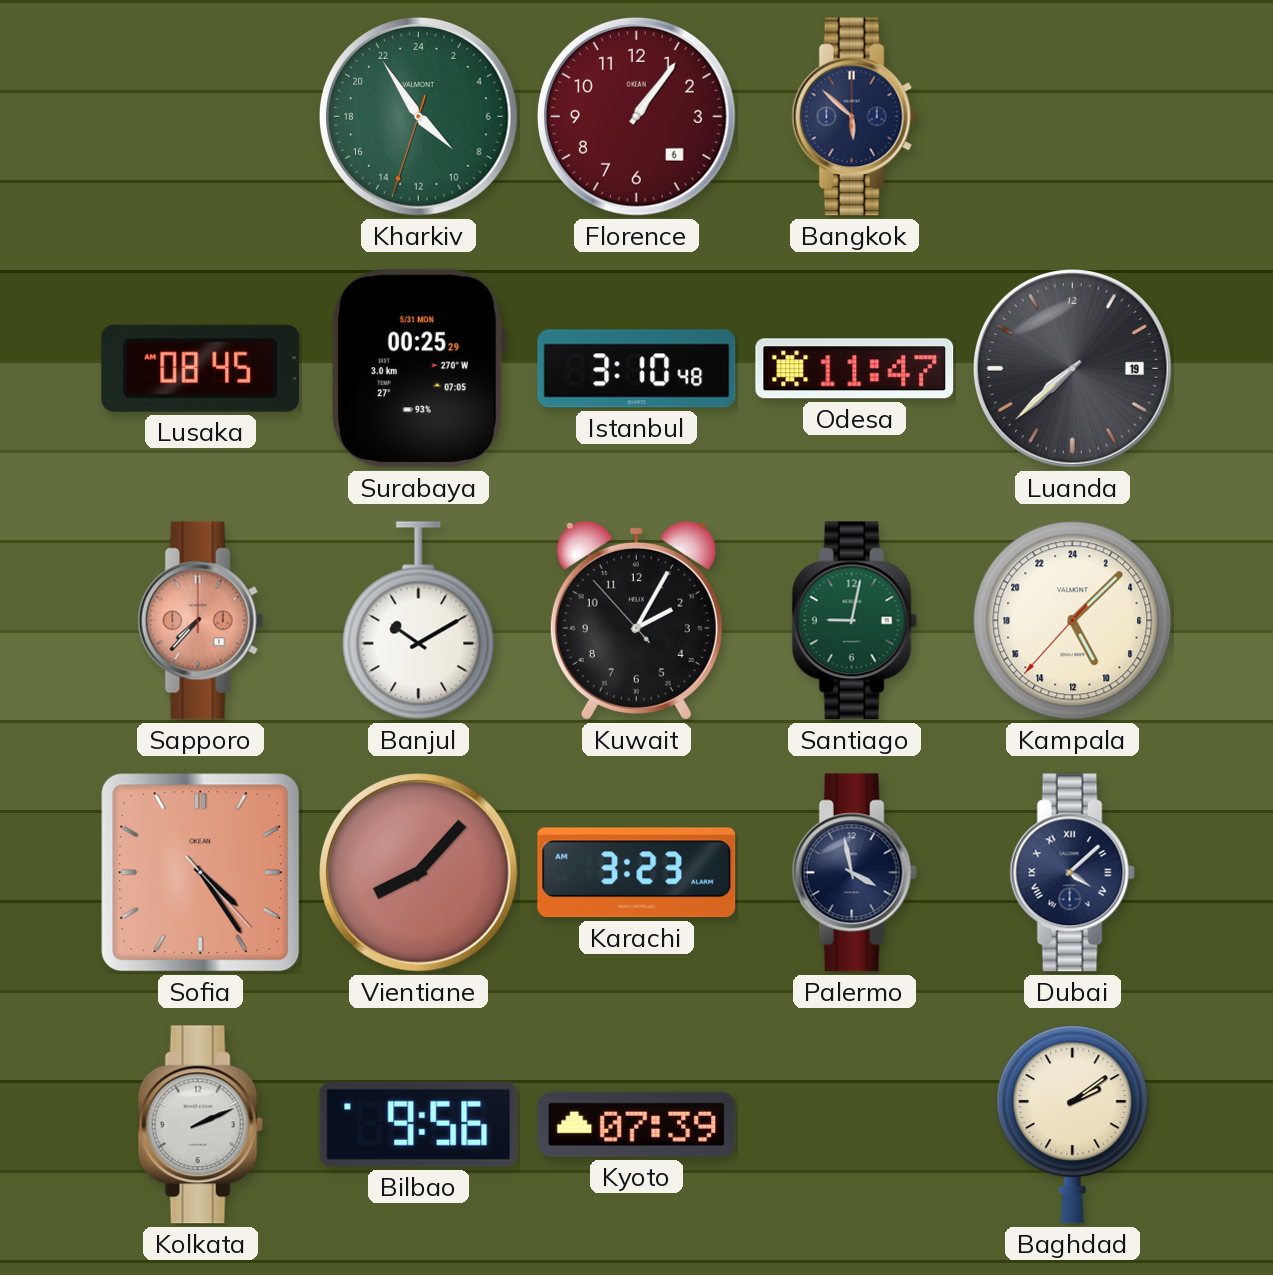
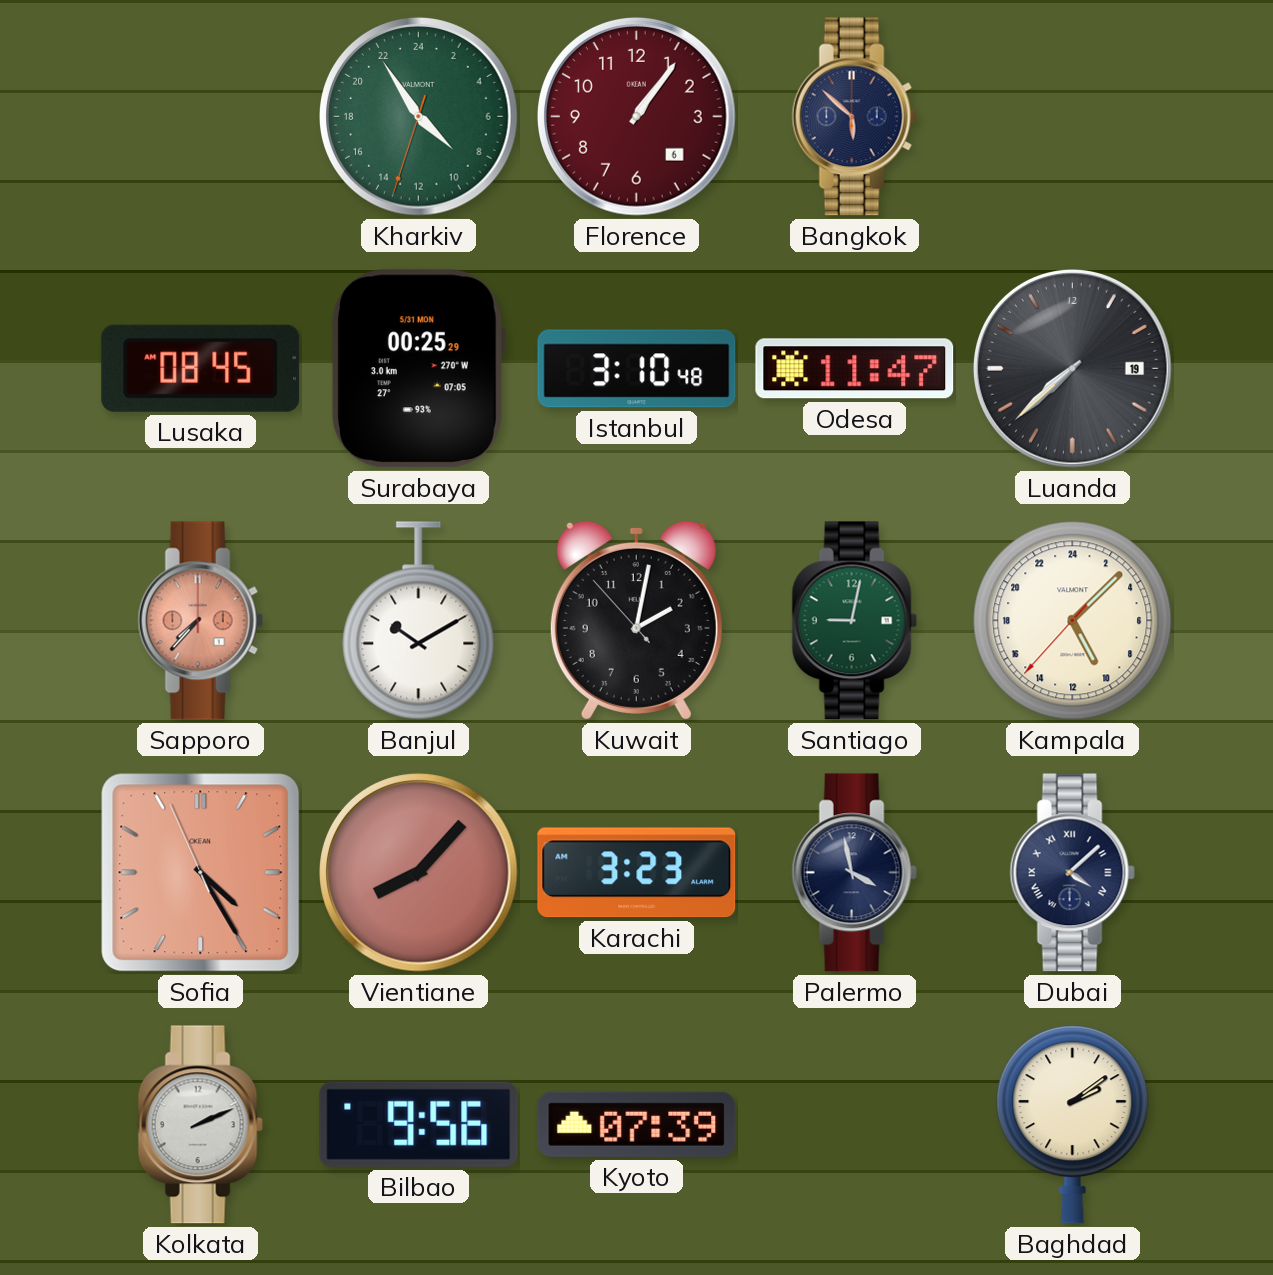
Kuwait: 2:04 -> 2:01 (636, 620)
Sofia: 4:24:23 -> 4:24:56 (201, 873)
